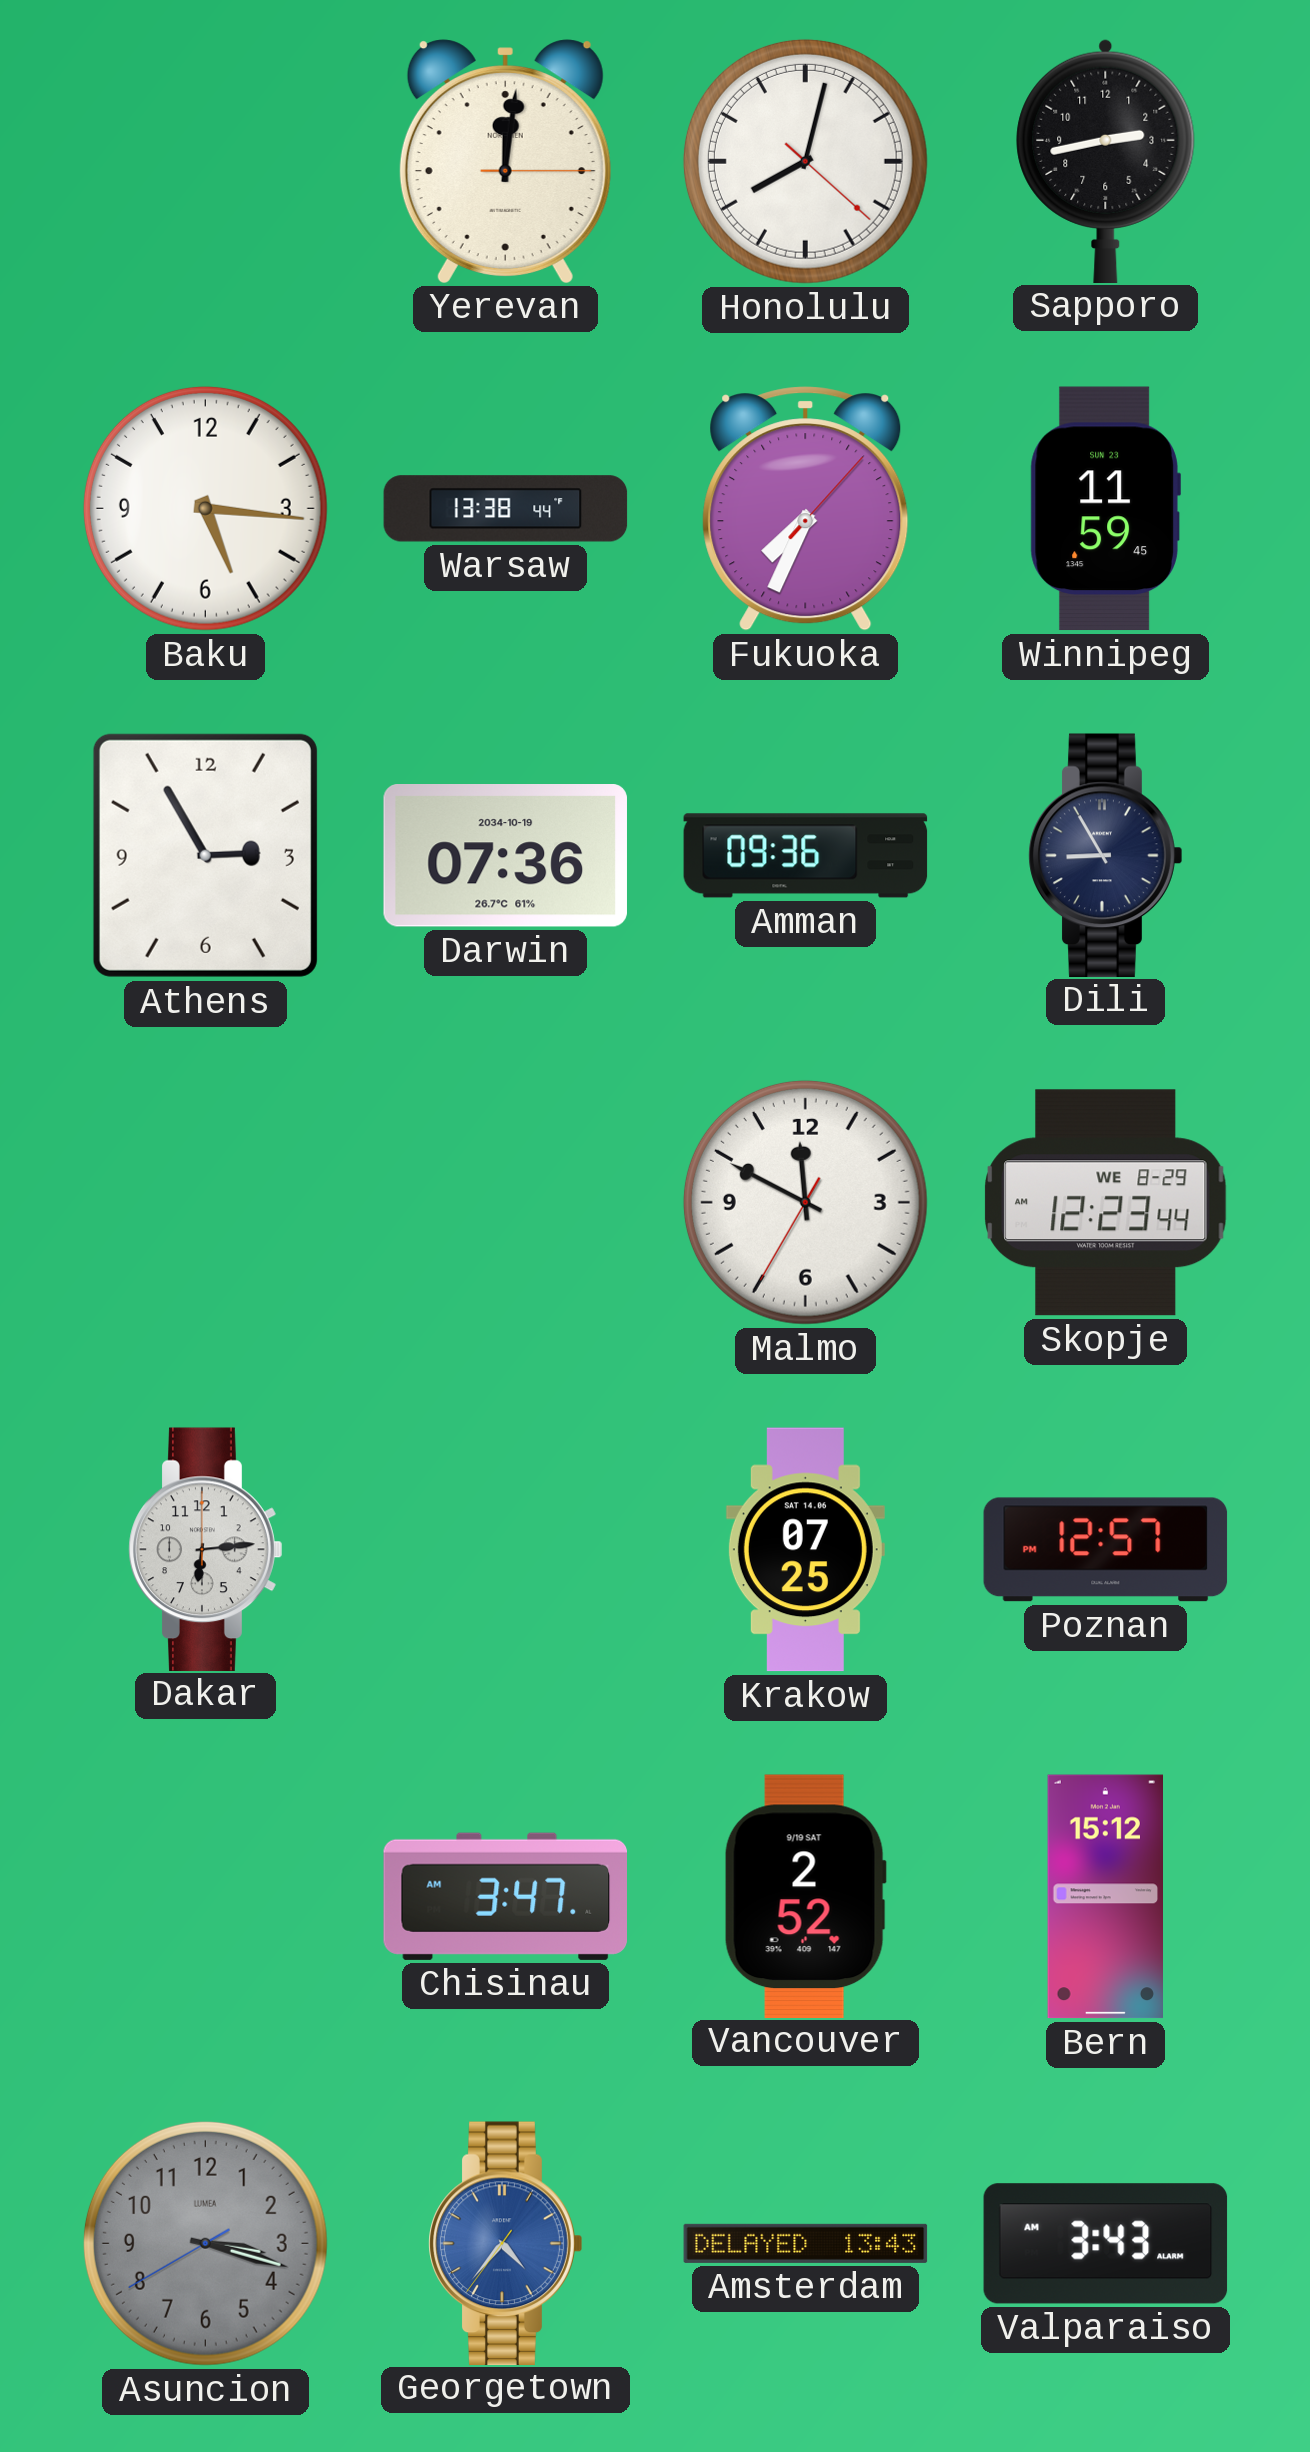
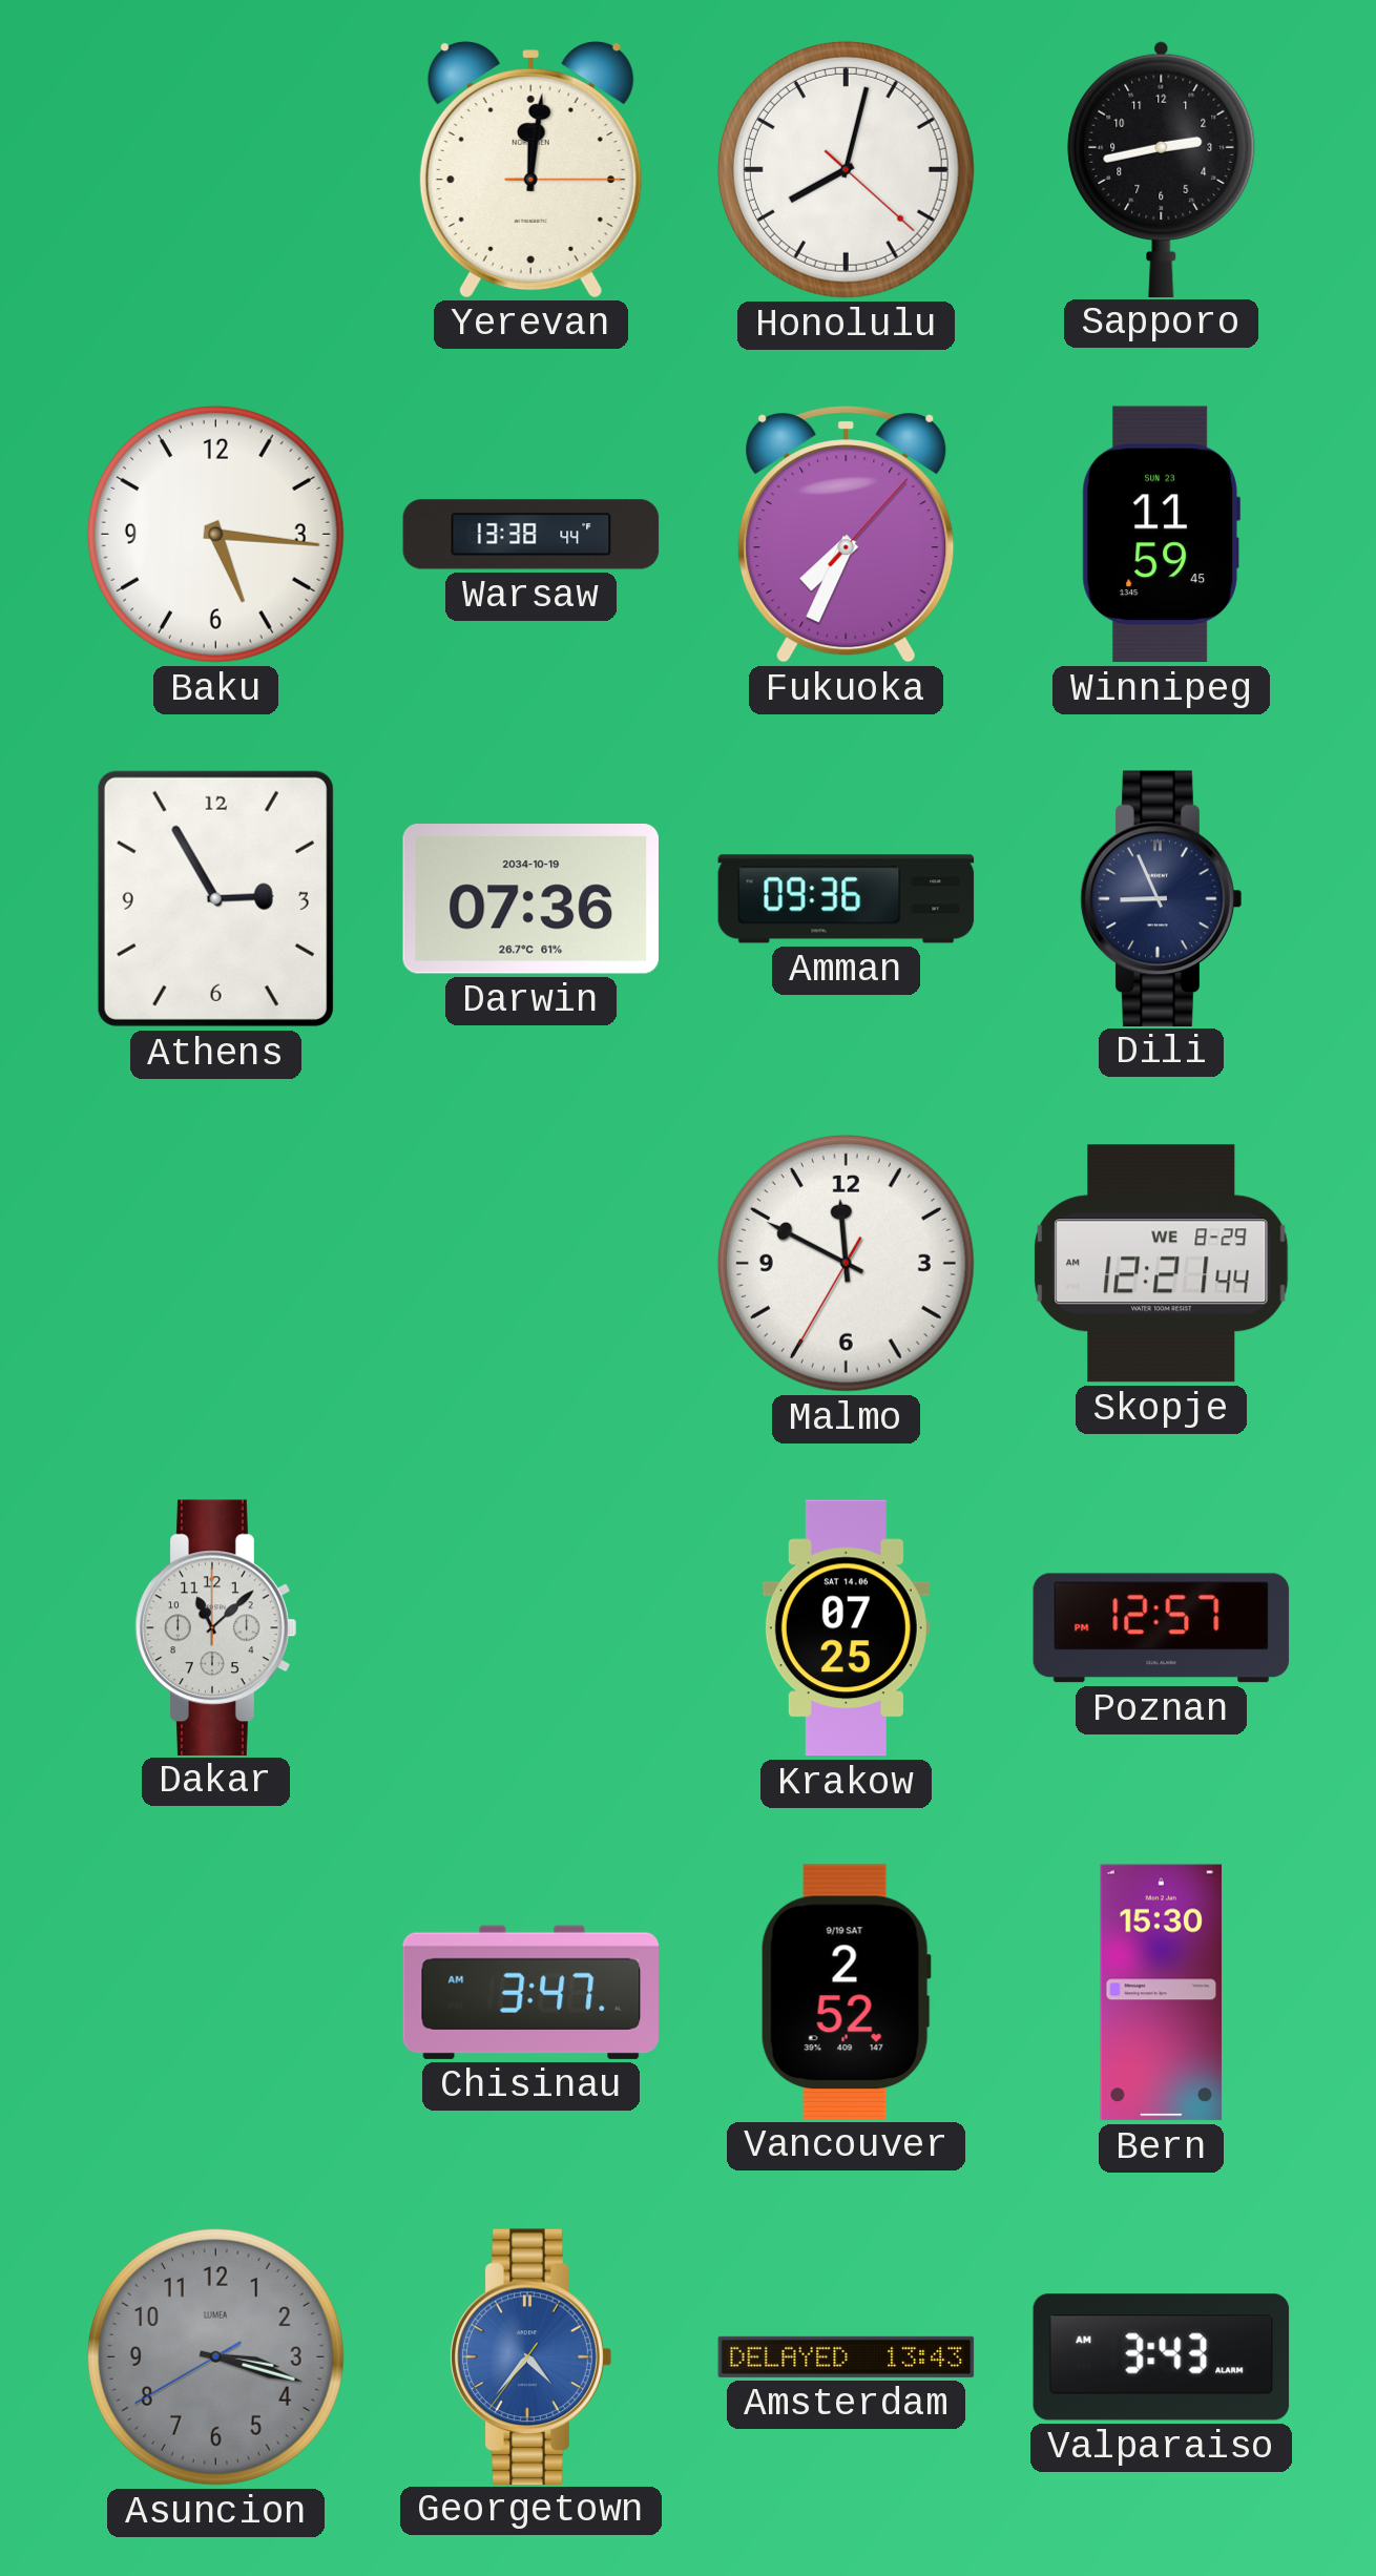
Dili: 8:55 -> 8:56 (1162, 898)
Skopje: 12:23 -> 12:21 (1162, 1264)
Dakar: 6:14 -> 11:08 (216, 1627)
Bern: 15:12 -> 15:30 (1162, 1993)
